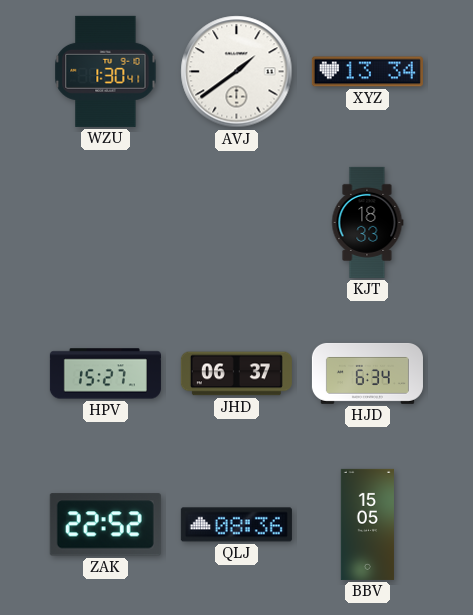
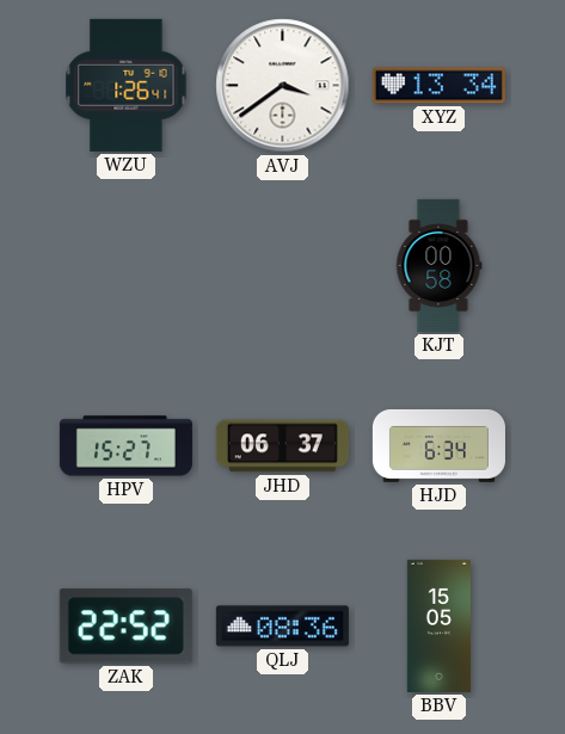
WZU: 1:30 -> 1:26 (127, 85)
AVJ: 1:39 -> 3:39 (283, 86)
KJT: 18:33 -> 00:58 (438, 265)
